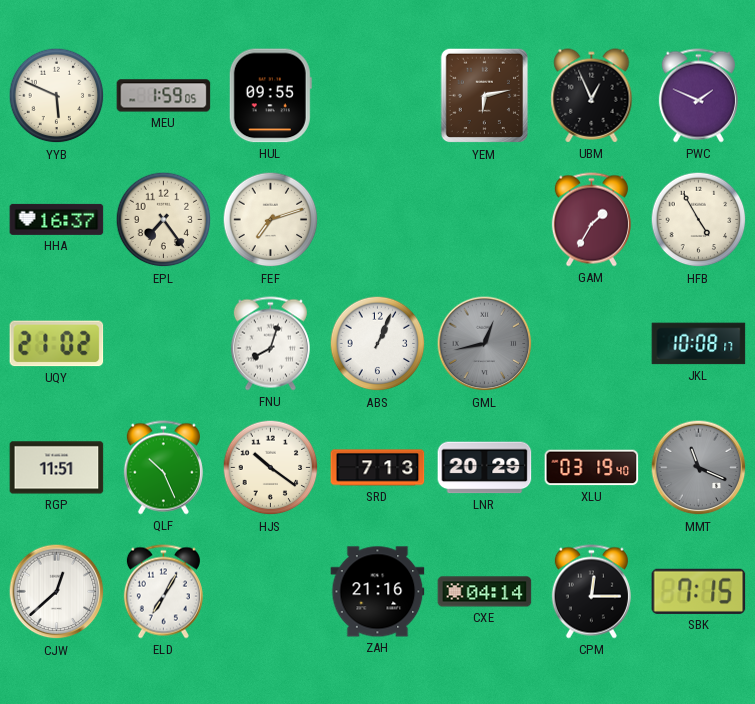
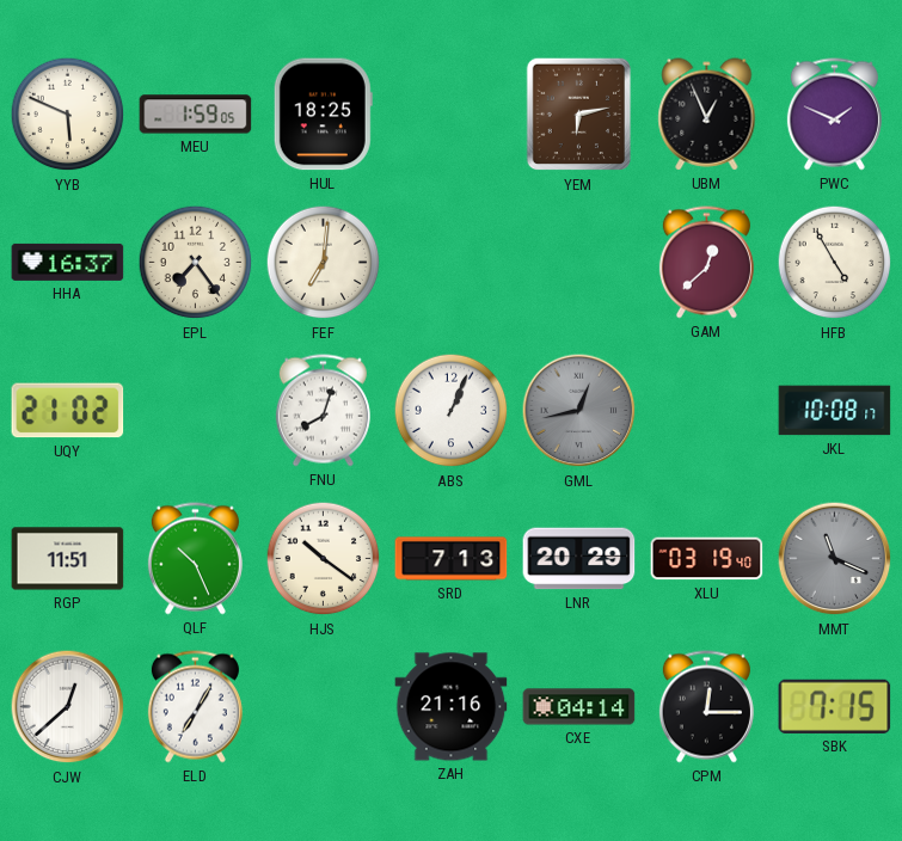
HUL: 09:55 -> 18:25 (323, 115)
FEF: 7:12 -> 7:01 (324, 263)
GAM: 1:35 -> 12:38 (706, 263)
